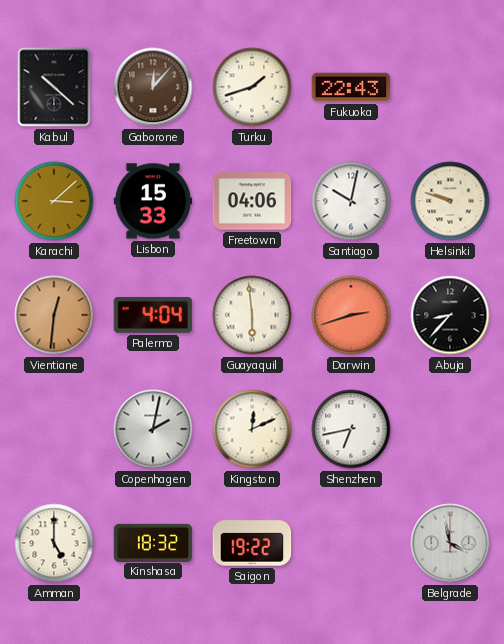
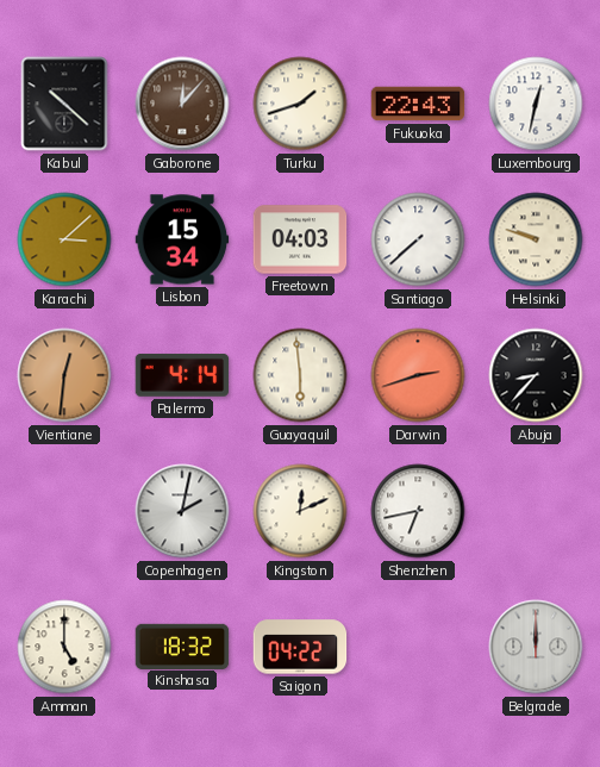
Luxembourg: none -> 12:32 (536, 104)
Lisbon: 15:33 -> 15:34 (182, 239)
Freetown: 04:06 -> 04:03 (300, 239)
Santiago: 10:02 -> 7:38 (418, 239)
Palermo: 4:04 -> 4:14 (182, 375)
Saigon: 19:22 -> 04:22 (300, 647)
Belgrade: 3:58 -> 12:00 (536, 647)
